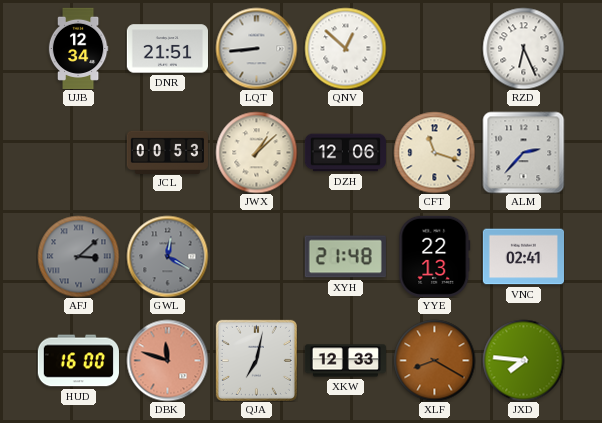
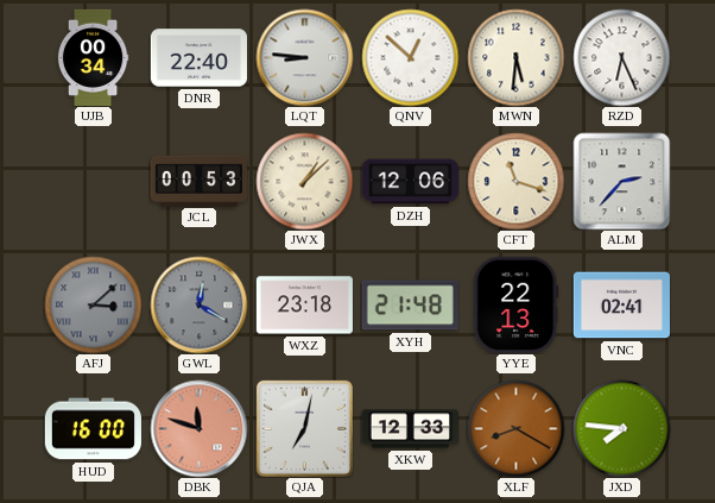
UJB: 12:34 -> 00:34 (93, 57)
DNR: 21:51 -> 22:40 (198, 58)
LQT: 8:44 -> 8:46 (304, 57)
MWN: none -> 5:31 (515, 57)
WXZ: none -> 23:18 (304, 306)
